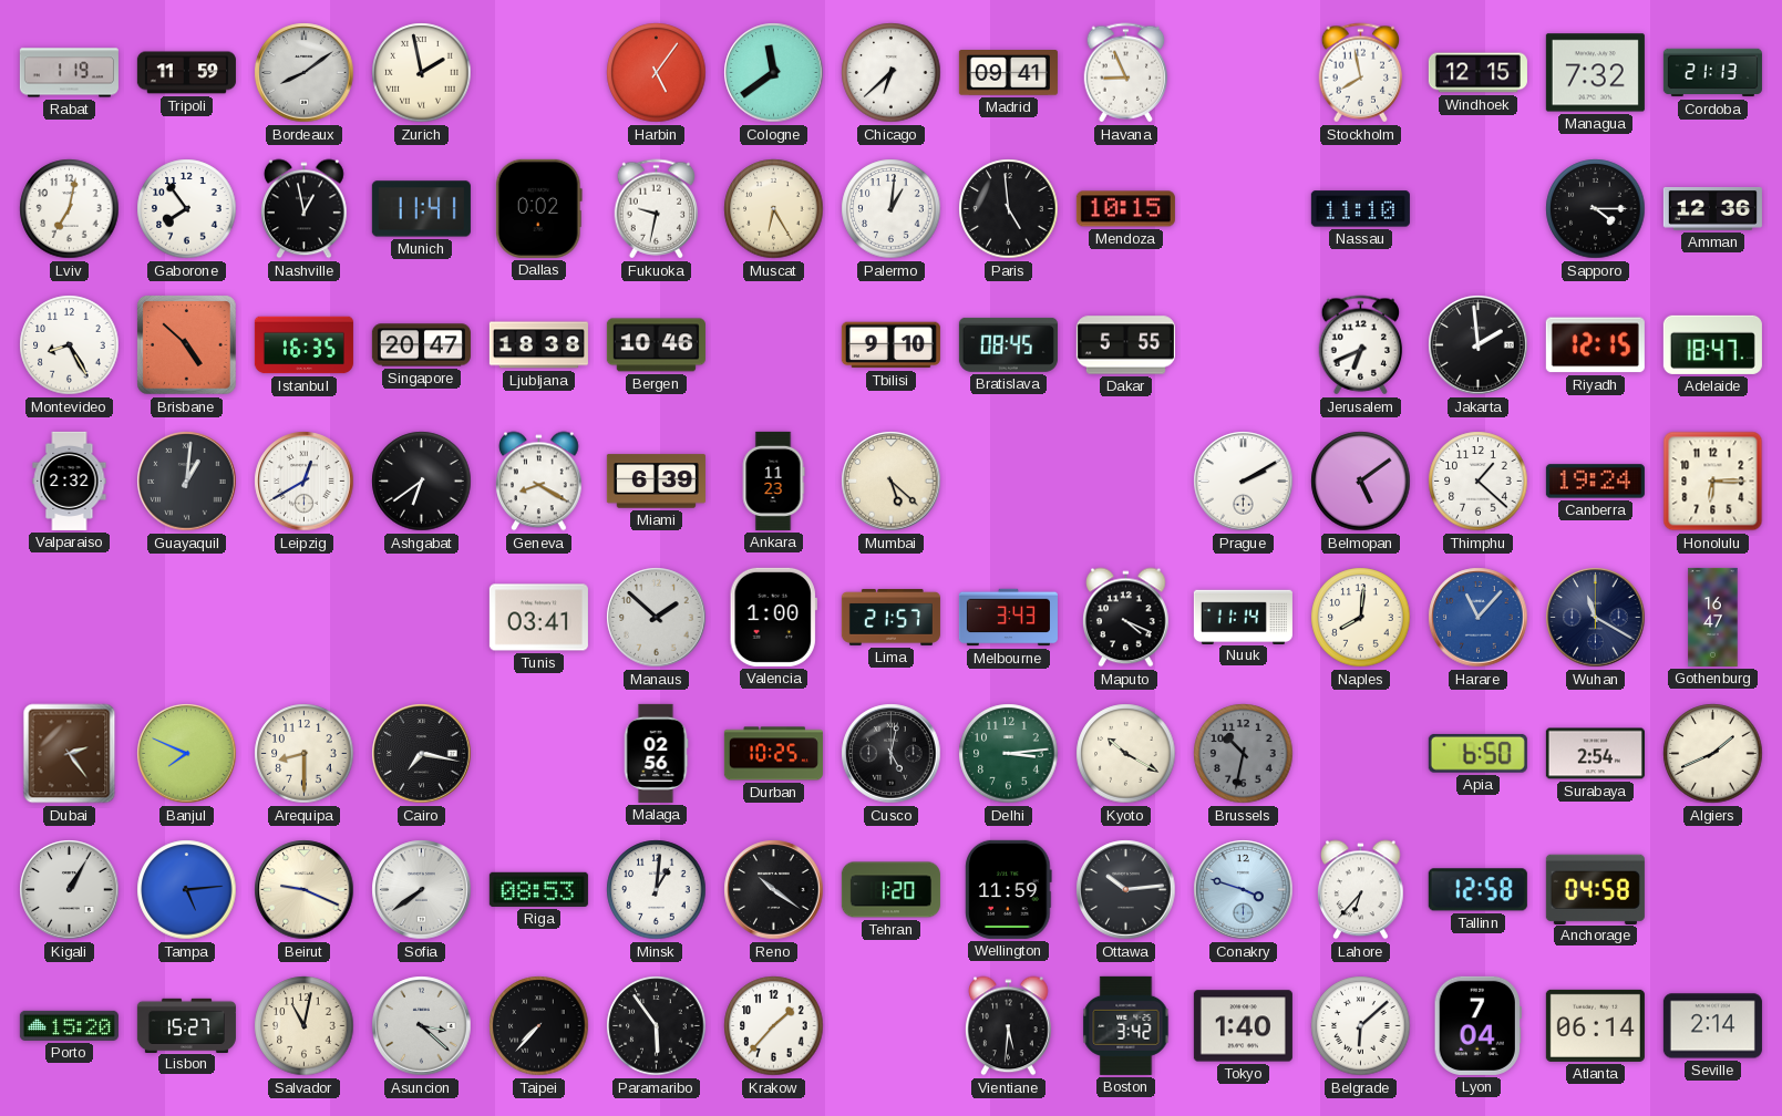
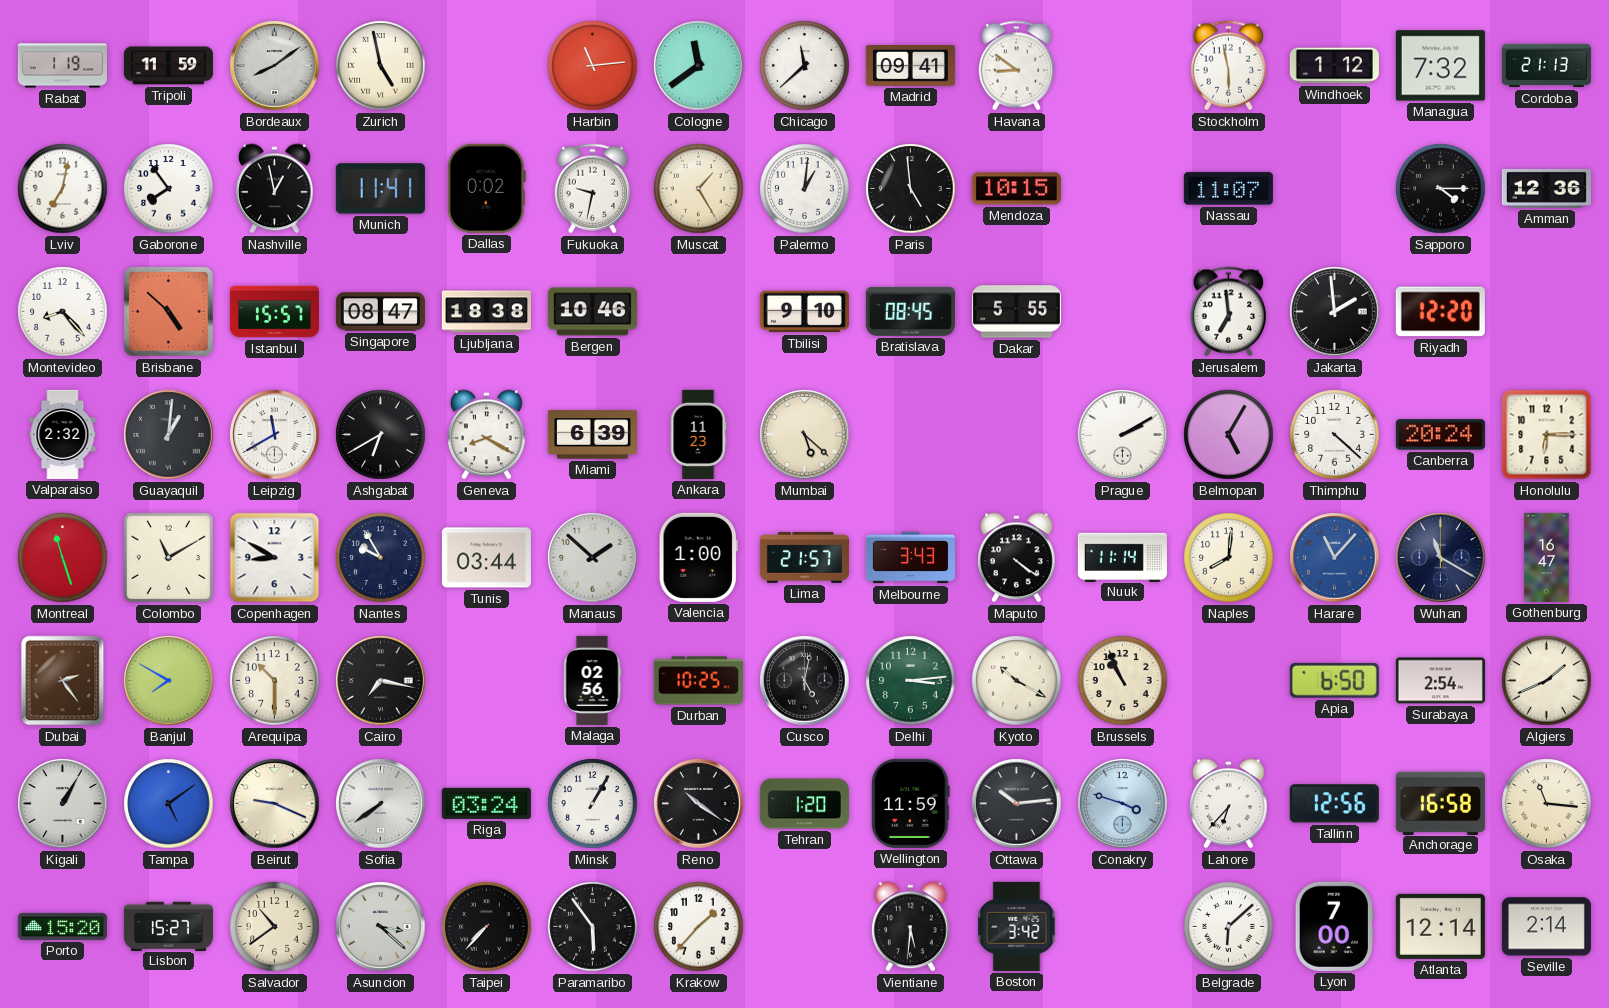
Zurich: 1:58 -> 4:58 (381, 66)
Harbin: 5:06 -> 11:14 (593, 66)
Chicago: 6:38 -> 11:38 (805, 66)
Havana: 8:56 -> 8:51 (1017, 66)
Stockholm: 7:58 -> 5:58 (1229, 66)
Windhoek: 12:15 -> 1:12 (1334, 66)
Muscat: 6:25 -> 1:25 (699, 189)
Nassau: 11:10 -> 11:07 (1228, 189)
Montevideo: 8:25 -> 8:23 (63, 312)
Istanbul: 16:35 -> 15:57 (274, 312)
Singapore: 20:47 -> 08:47 (380, 312)
Jerusalem: 6:41 -> 6:59 (1229, 312)
Riyadh: 12:15 -> 12:20 (1440, 312)
Adelaide: 18:47 -> none (1712, 344)
Leipzig: 12:40 -> 11:40 (275, 435)
Ashgabat: 6:39 -> 6:40 (381, 435)
Belmopan: 5:09 -> 5:05 (1229, 435)
Thimphu: 1:22 -> 4:22 (1335, 435)
Canberra: 19:24 -> 20:24 (1440, 435)
Montreal: none -> 11:27 (63, 558)
Colombo: none -> 11:10 (169, 558)
Copenhagen: none -> 8:50 (275, 558)
Nantes: none -> 9:55 (381, 558)
Tunis: 03:41 -> 03:44 (486, 558)
Maputo: 4:19 -> 4:21 (1017, 558)
Banjul: 7:49 -> 7:50 (169, 681)
Arequipa: 8:30 -> 10:30 (275, 681)
Brussels: 10:32 -> 10:56 (1123, 681)
Brussels dial: grey -> cream (1123, 681)
Tampa: 5:14 -> 5:09 (169, 804)
Riga: 08:53 -> 03:24 (486, 803)
Minsk: 1:01 -> 1:05 (593, 804)
Tallinn: 12:58 -> 12:56 (1334, 804)
Anchorage: 04:58 -> 16:58 (1440, 803)
Osaka: none -> 11:16 (1547, 804)
Salvador: 11:02 -> 10:39 (275, 927)
Tokyo: 1:40 -> none (1243, 1026)
Lyon: 7:04 -> 7:00 (1334, 926)
Atlanta: 06:14 -> 12:14 (1440, 926)
